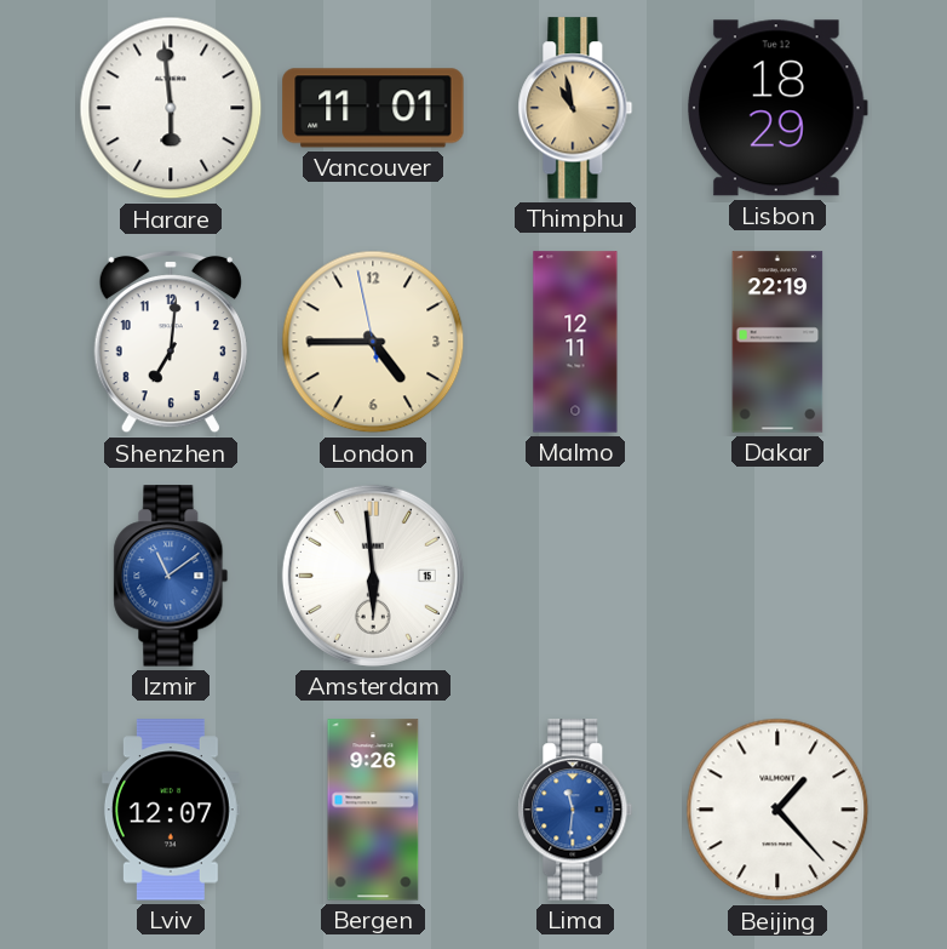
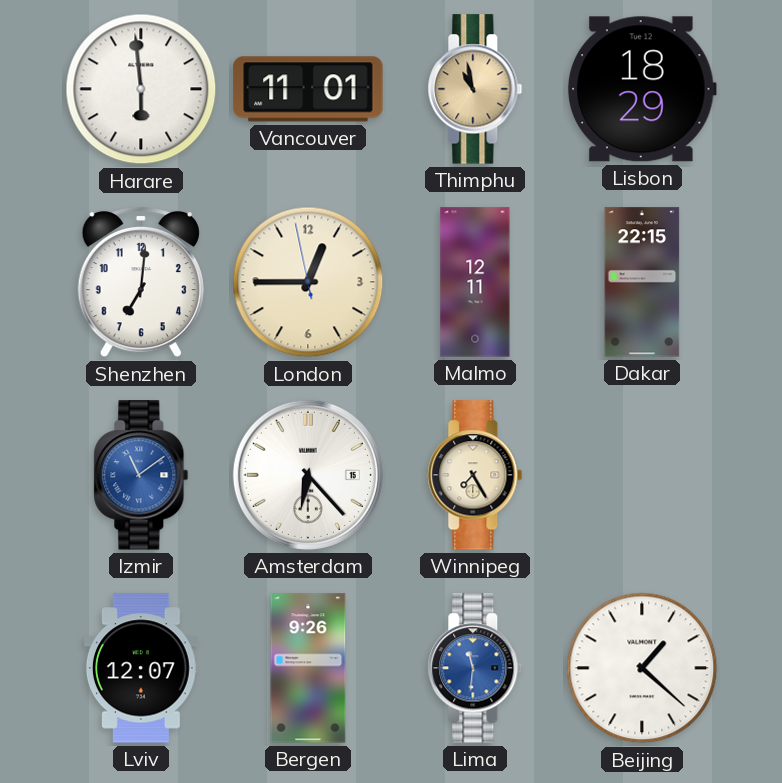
London: 4:44 -> 12:44 (308, 282)
Dakar: 22:19 -> 22:15 (642, 282)
Amsterdam: 5:59 -> 6:23 (308, 475)
Winnipeg: none -> 7:25 (475, 475)
Beijing: 1:23 -> 1:22 (642, 668)
